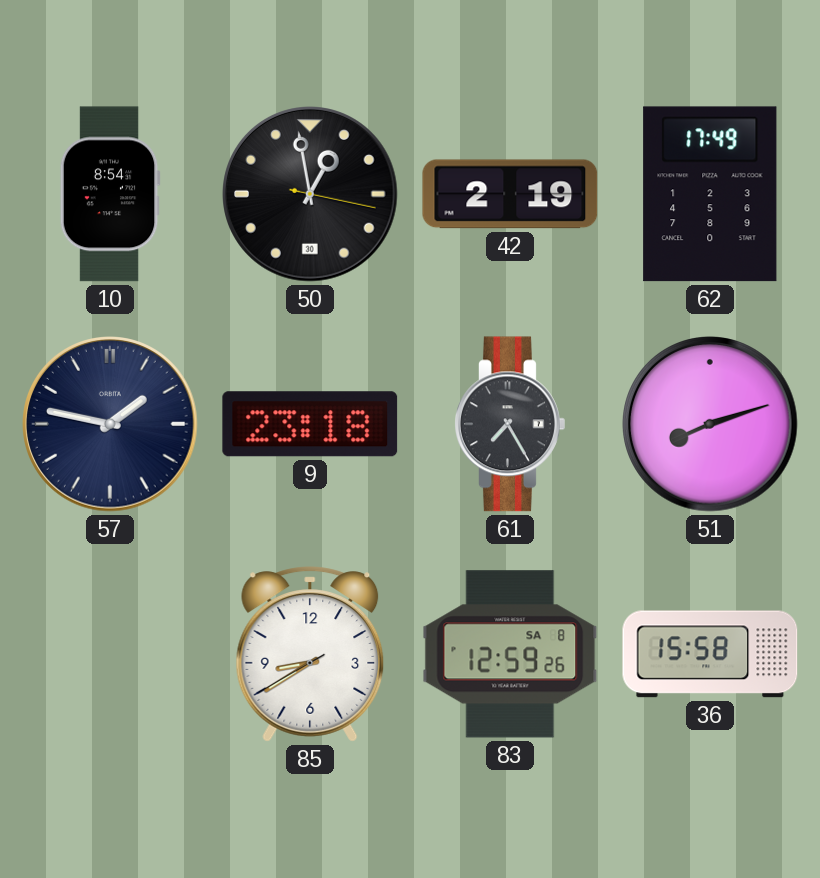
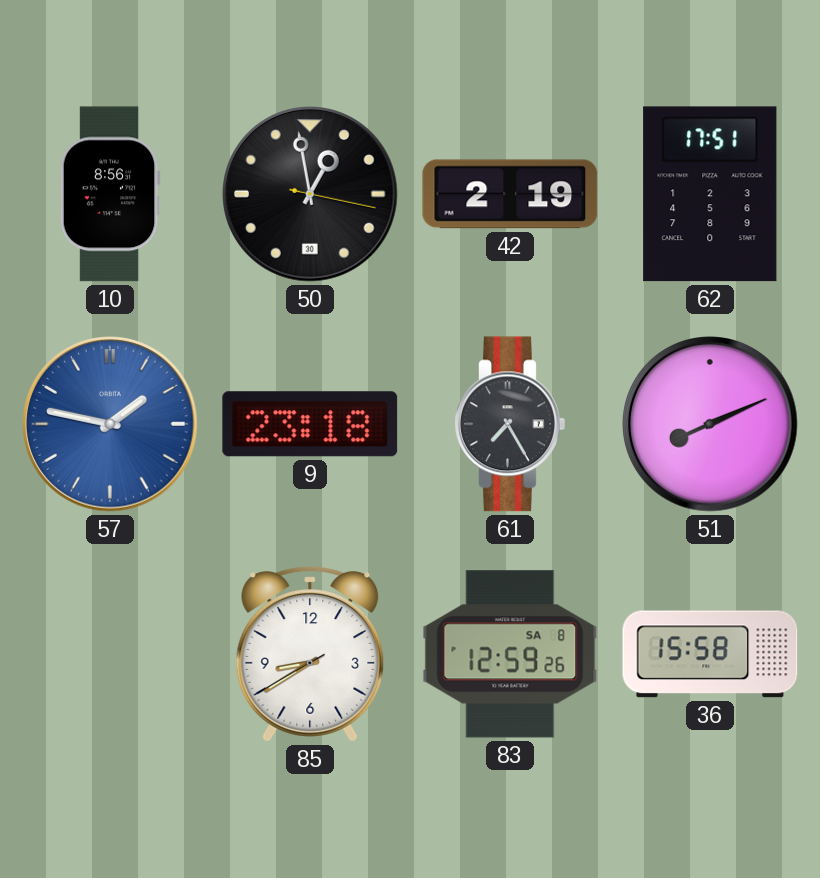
10: 8:54 -> 8:56 (110, 194)
62: 17:49 -> 17:51 (710, 194)
57 dial: navy -> blue (110, 424)
51: 8:12 -> 8:11 (710, 424)
